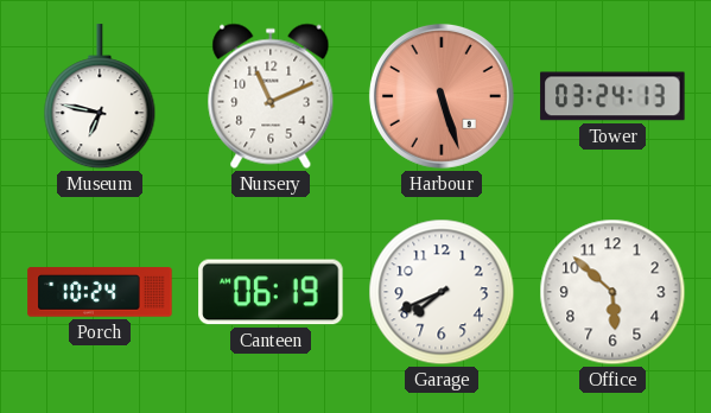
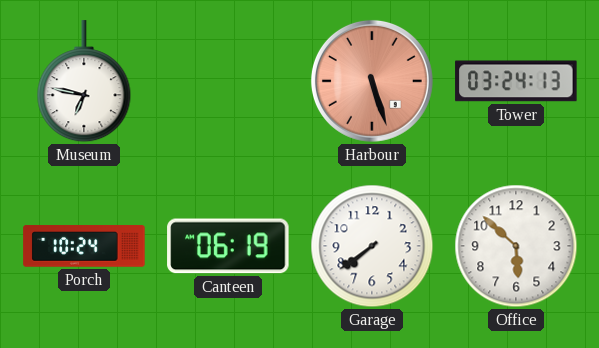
Nursery: 11:11 -> none (271, 96)
Garage: 7:41 -> 7:39 (372, 246)
